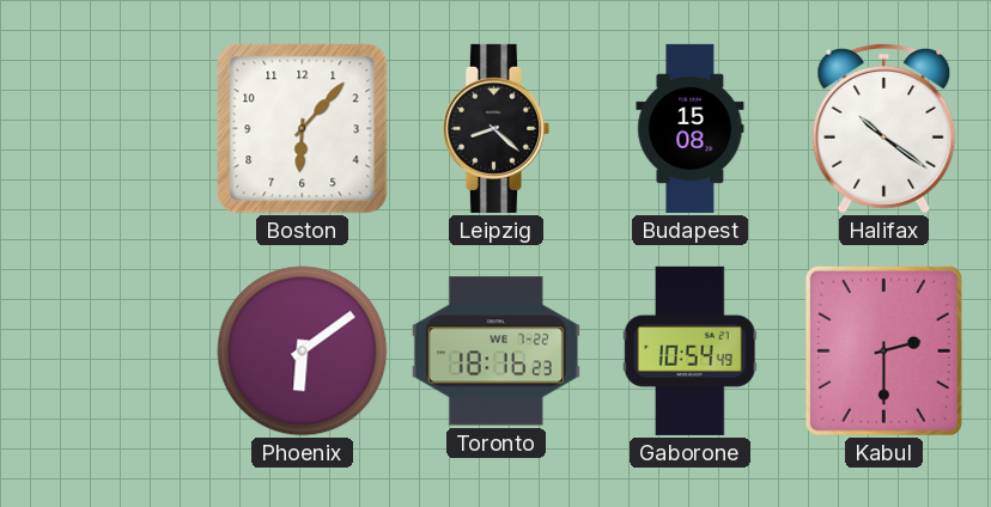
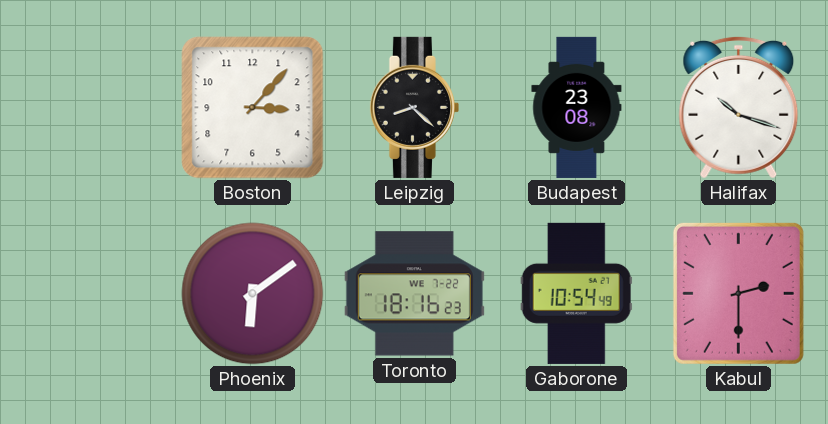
Boston: 6:07 -> 3:07 (253, 108)
Budapest: 15:08 -> 23:08 (577, 107)
Halifax: 10:21 -> 10:18 (739, 107)
